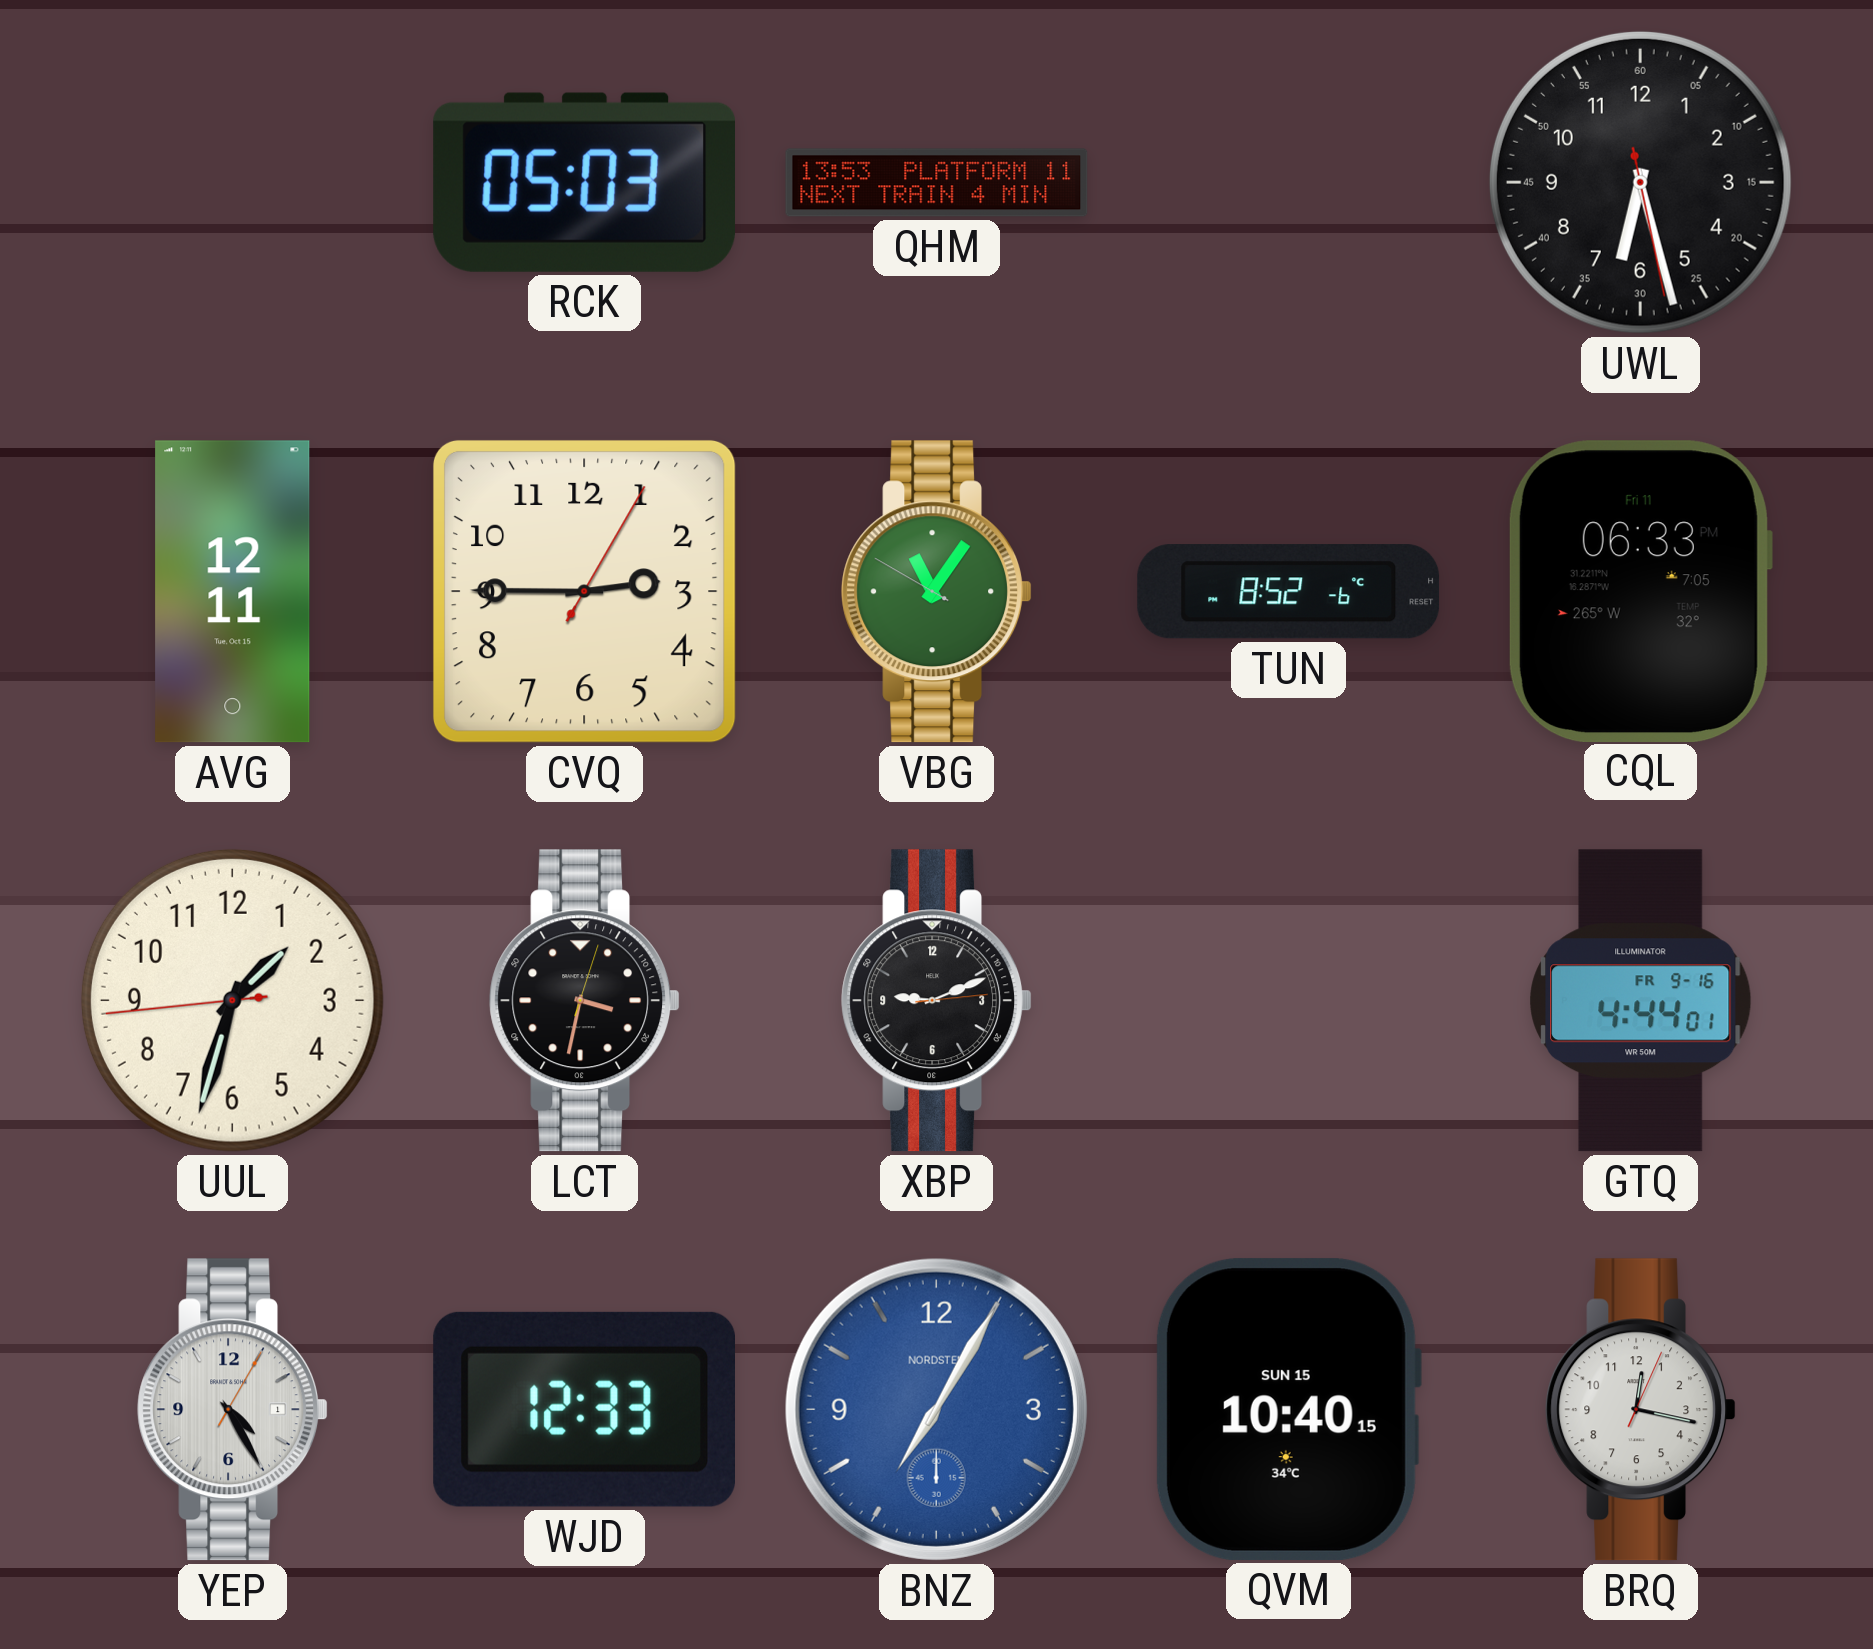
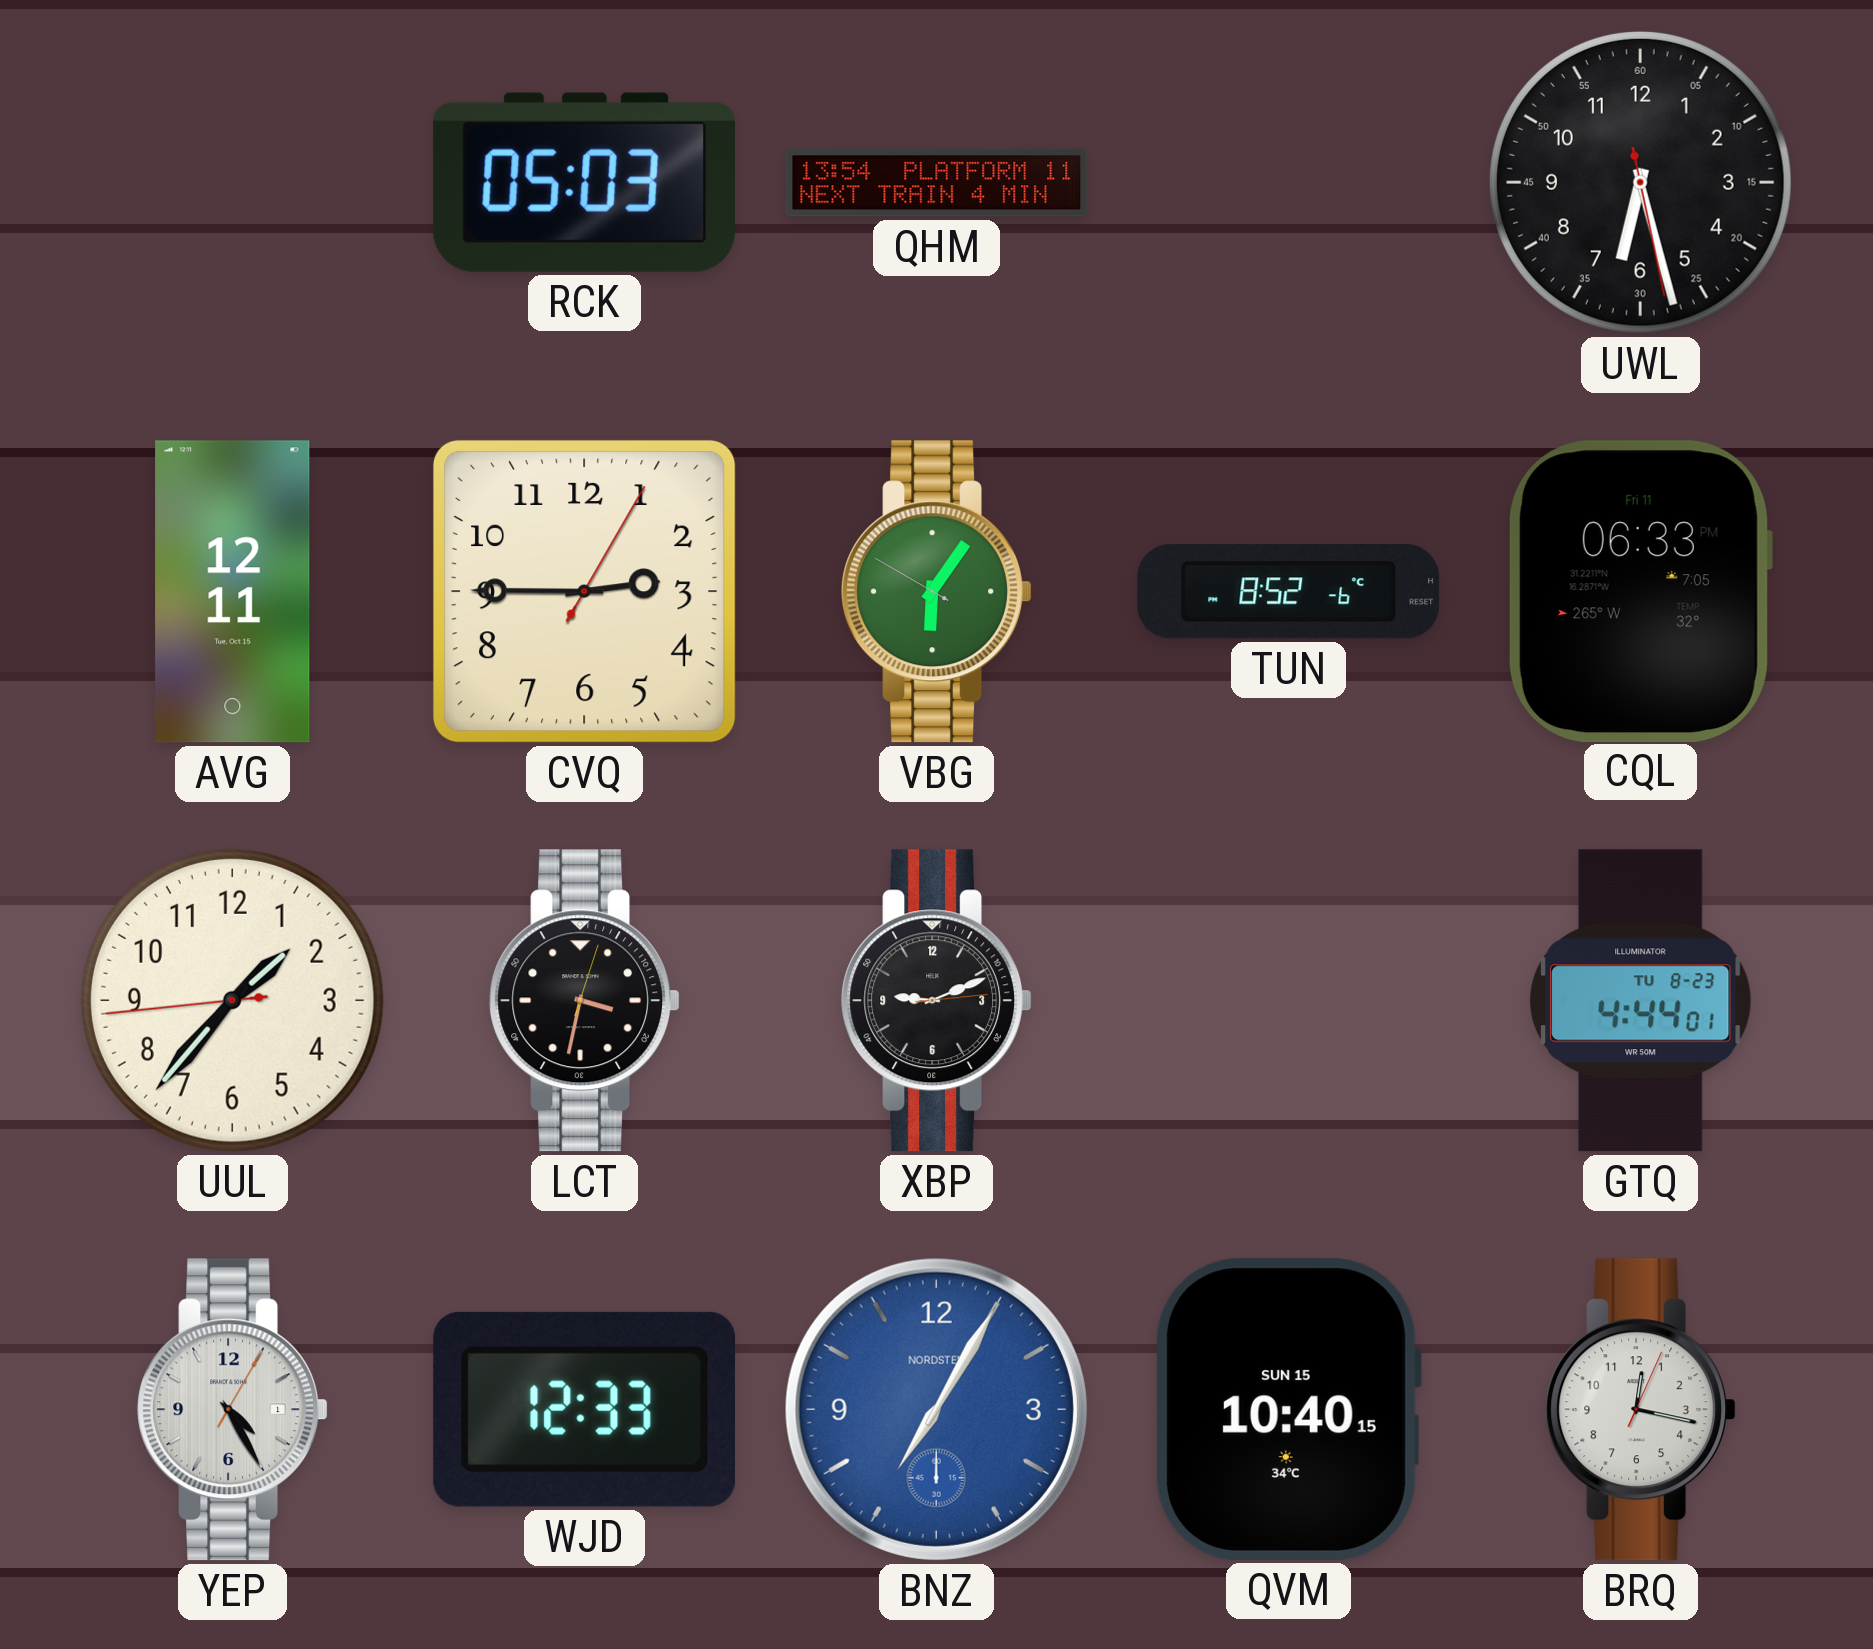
QHM: 13:53 -> 13:54 (937, 183)
VBG: 11:05 -> 6:05 (936, 592)
UUL: 1:32 -> 1:36 (232, 1000)
GTQ date: FR 9-16 -> TU 8-23 (1641, 1001)
